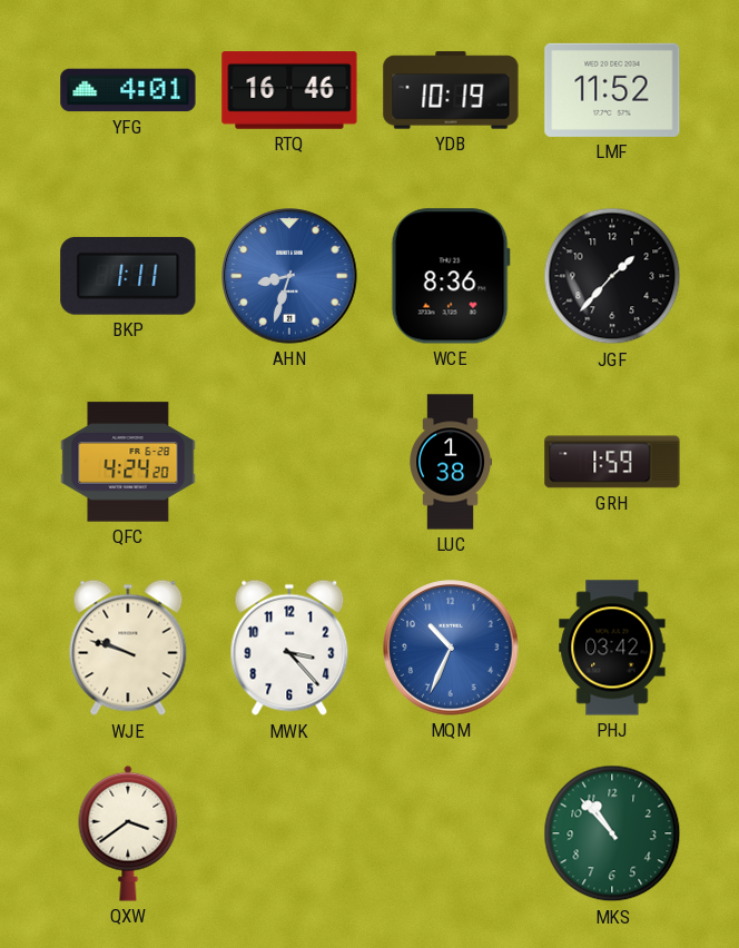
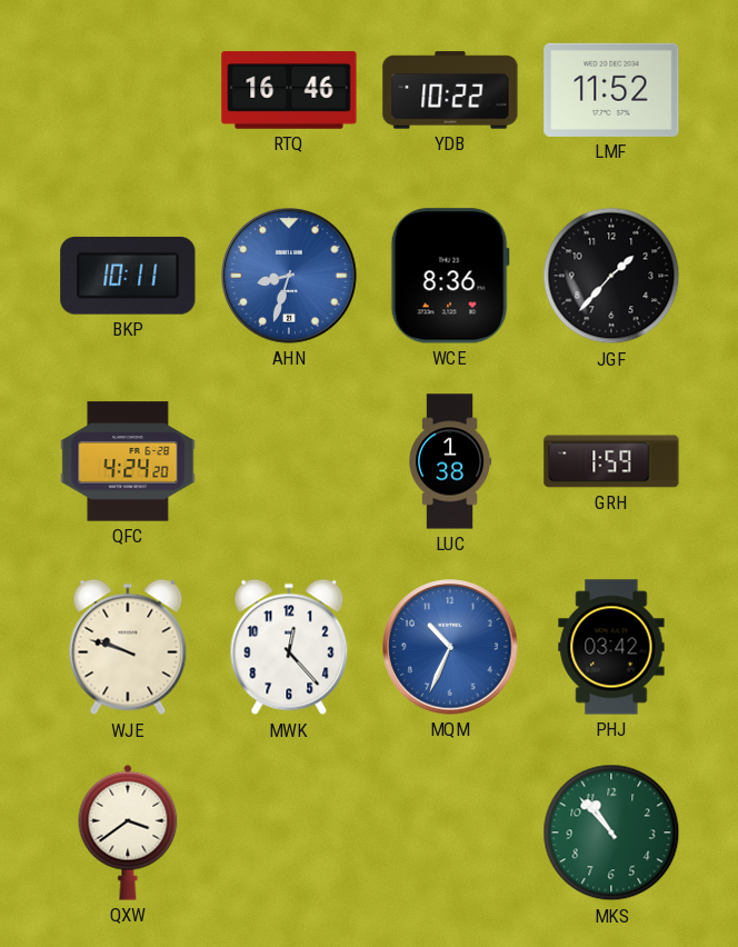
YFG: 4:01 -> none (128, 90)
YDB: 10:19 -> 10:22 (450, 90)
BKP: 1:11 -> 10:11 (128, 276)
MWK: 3:23 -> 12:23 (289, 647)
